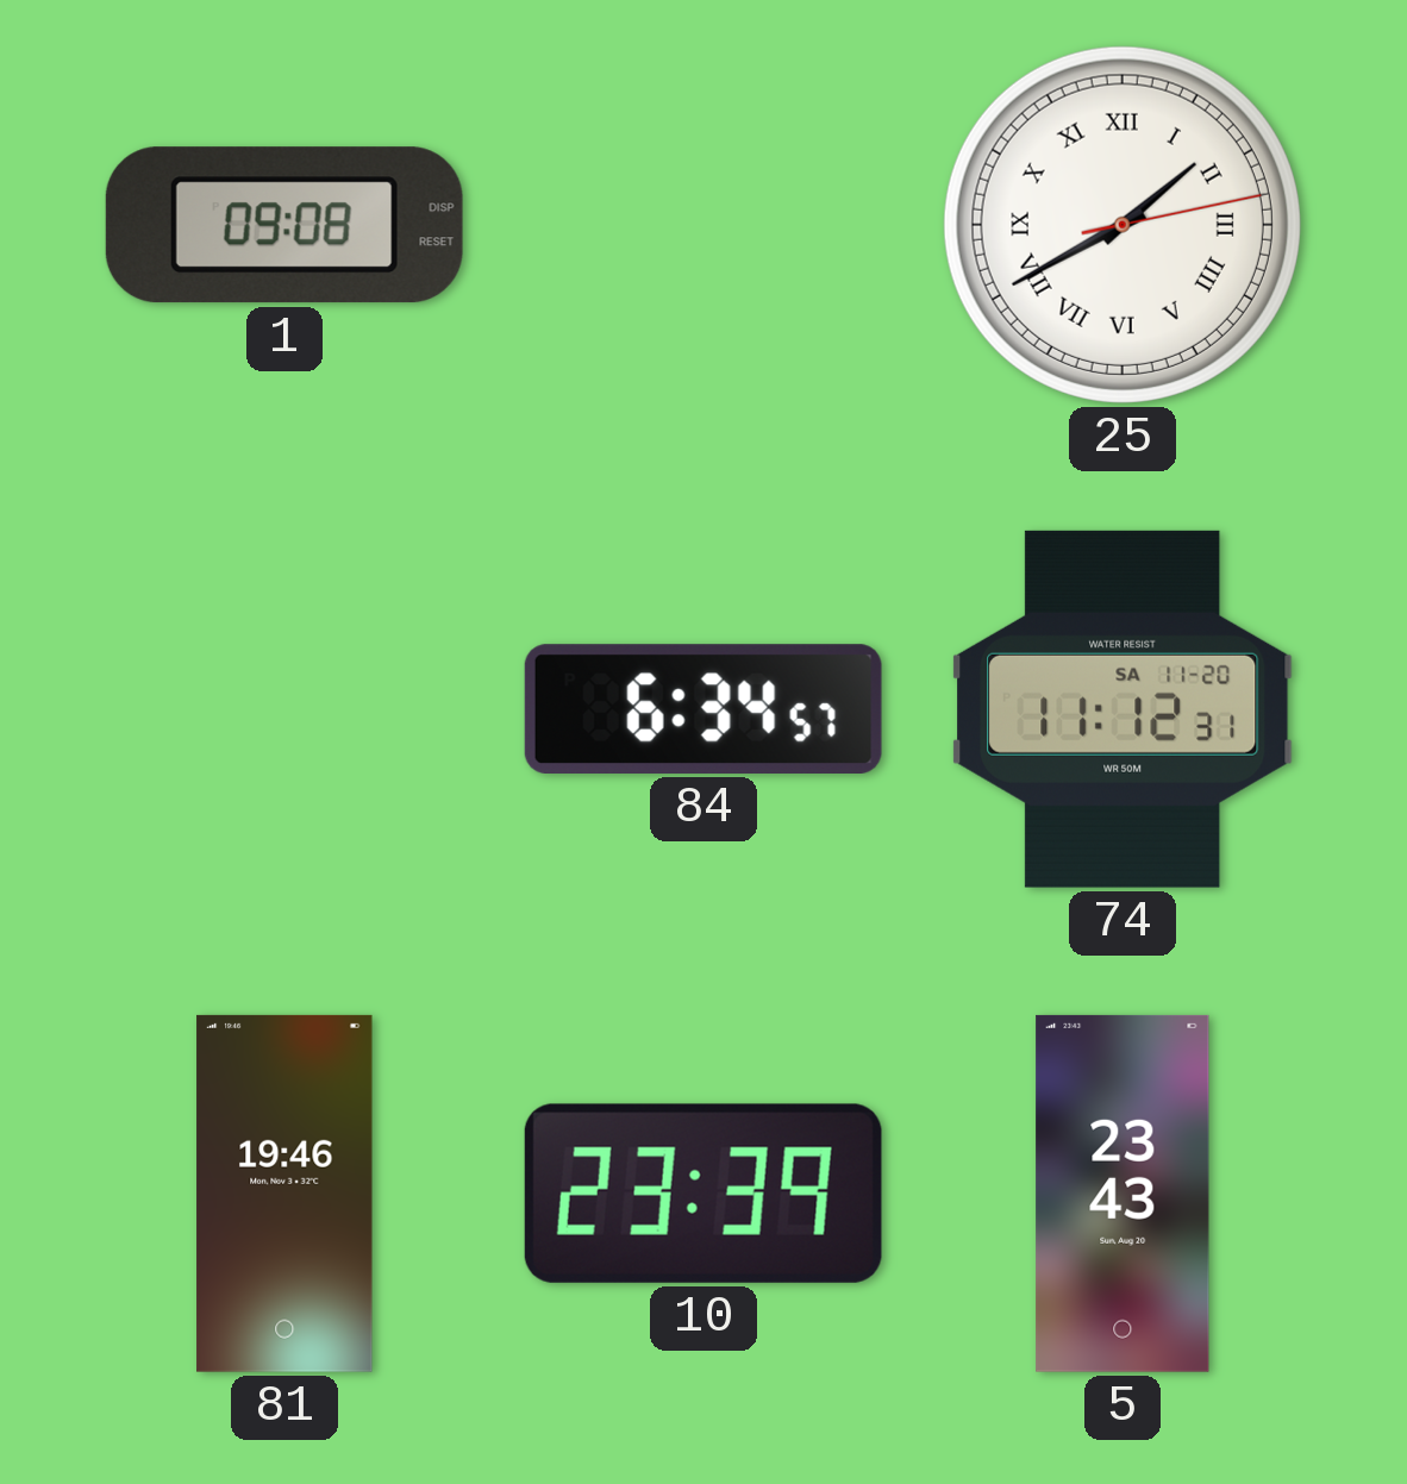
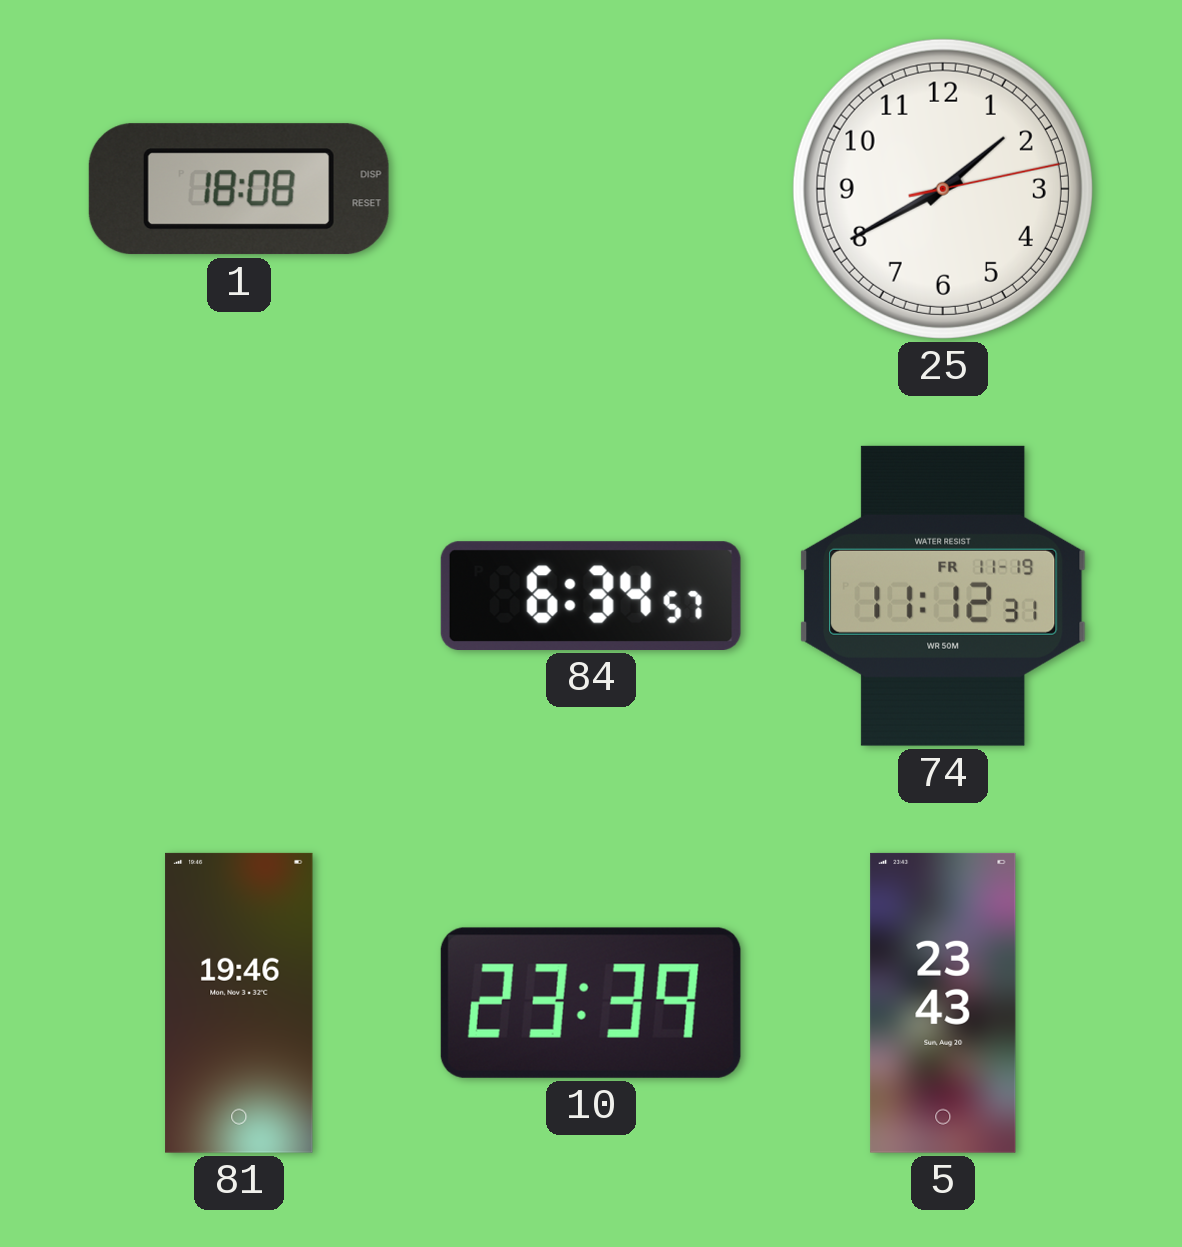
1: 09:08 -> 18:08 (239, 189)
25 numerals: Roman -> Arabic (943, 189)
74 date: SA 11-20 -> FR 11-19 (943, 596)
